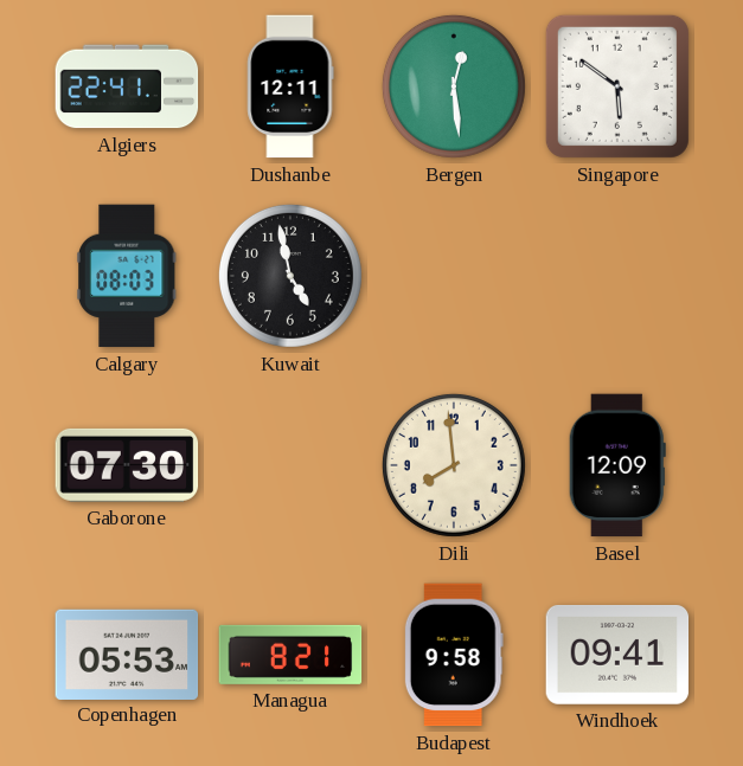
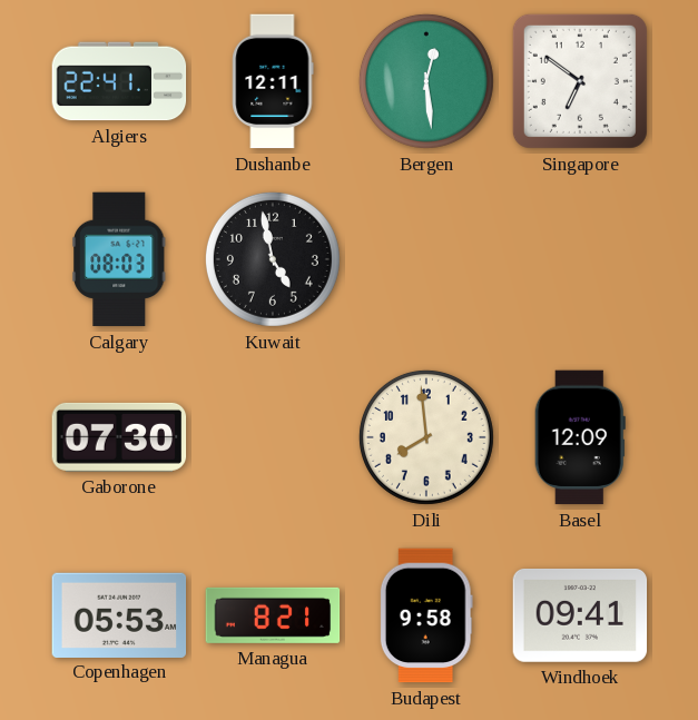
Singapore: 5:51 -> 6:51 (580, 81)
